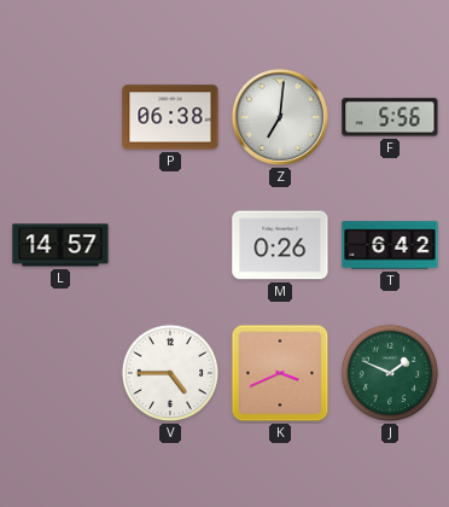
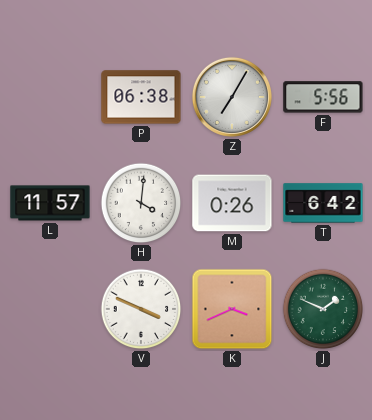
Z: 7:01 -> 7:05 (232, 97)
L: 14:57 -> 11:57 (50, 203)
H: none -> 4:01 (141, 203)
V: 4:45 -> 3:49 (141, 309)
